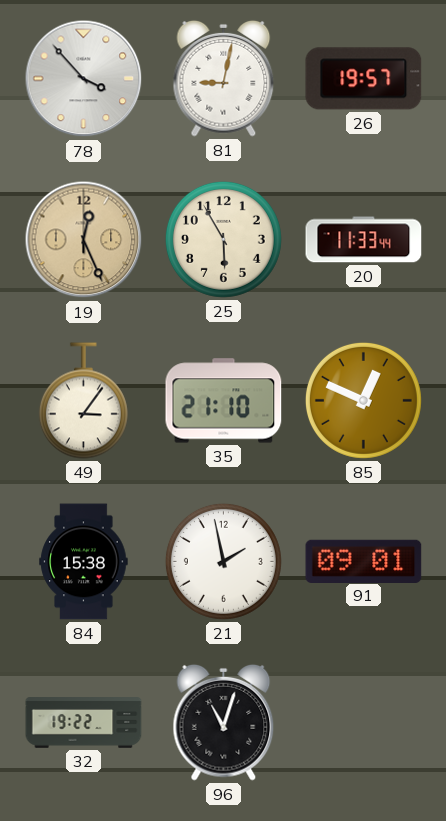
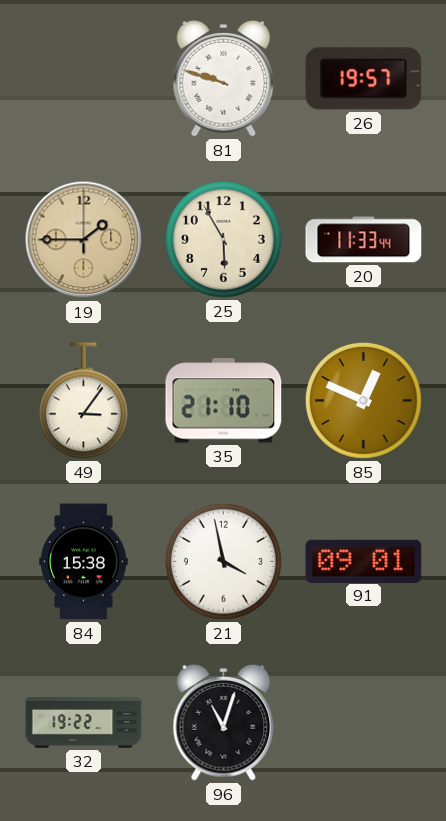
78: 3:53 -> none (84, 79)
81: 9:02 -> 9:48 (224, 78)
19: 12:26 -> 1:45 (84, 240)
21: 1:58 -> 3:58 (223, 561)
